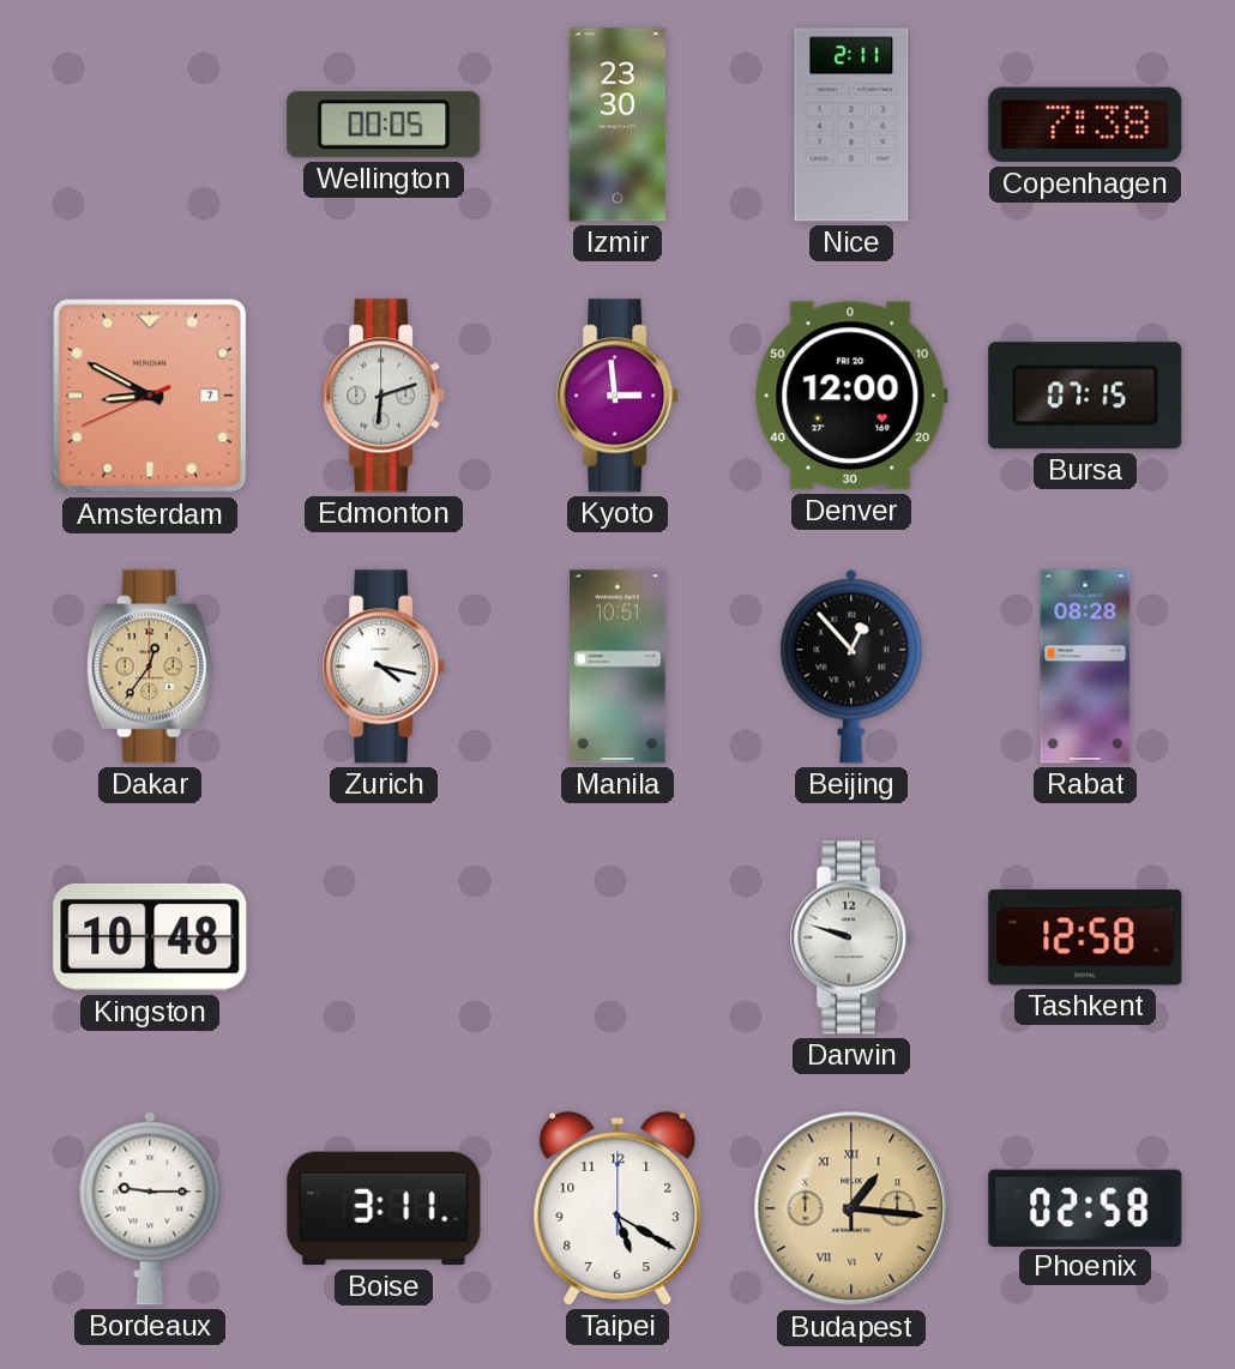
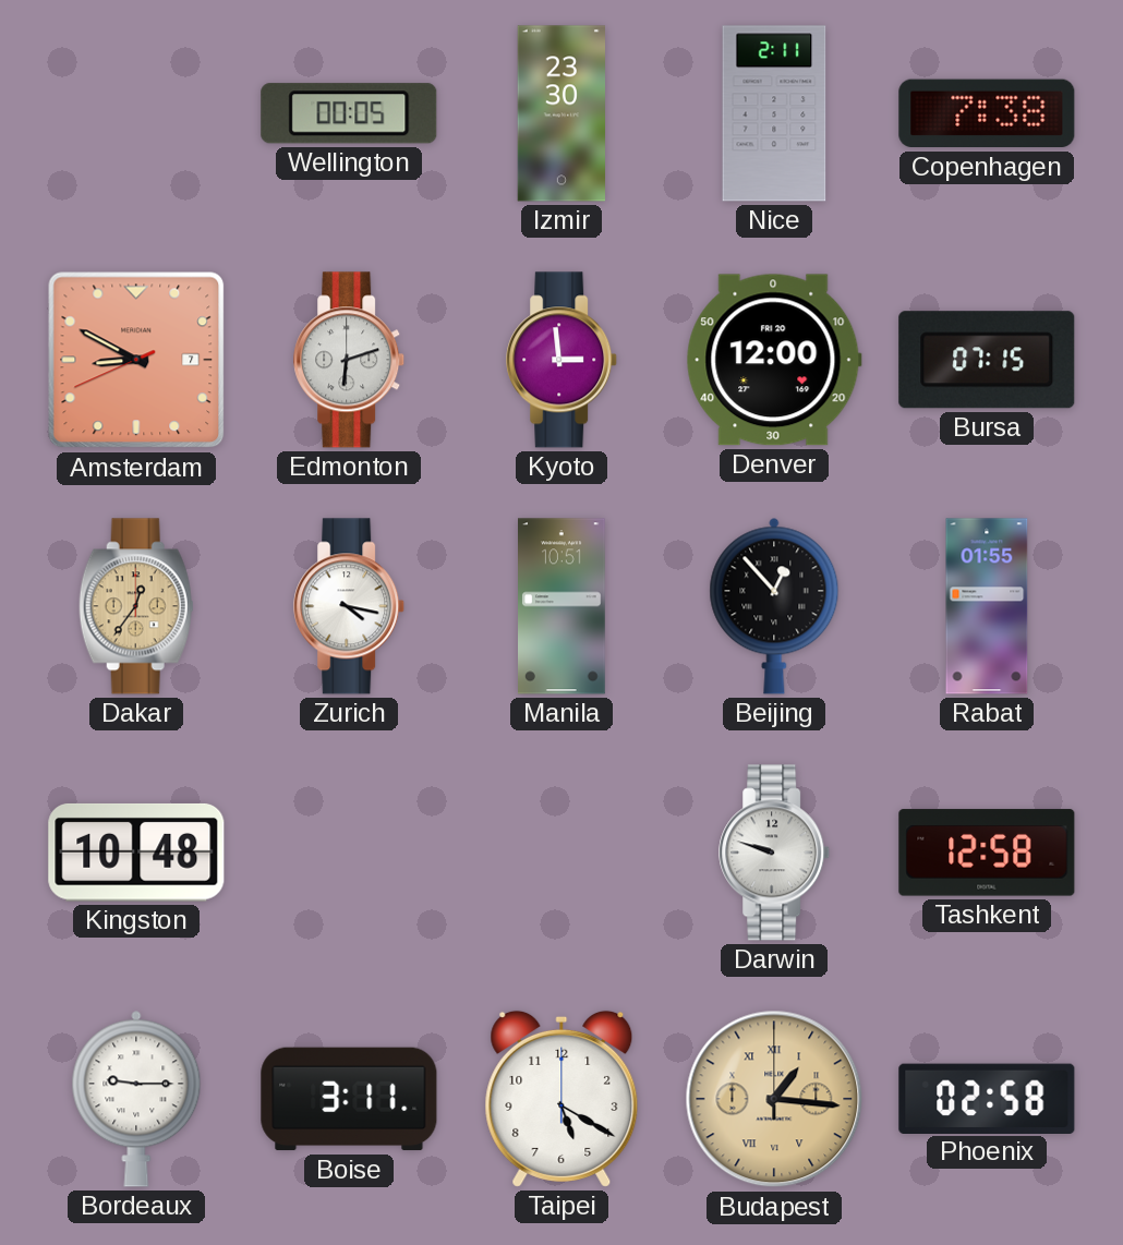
Rabat: 08:28 -> 01:55 (987, 606)
